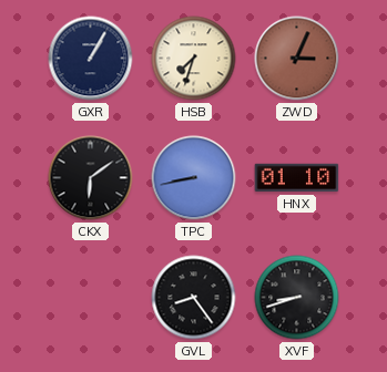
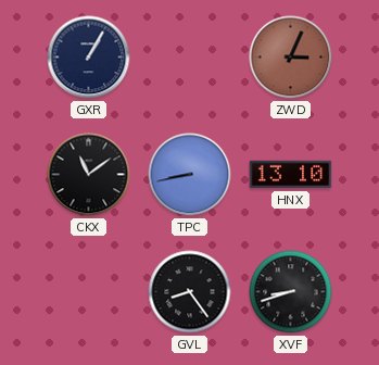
HSB: 7:33 -> none (194, 59)
CKX: 6:09 -> 11:09 (89, 175)
HNX: 01:10 -> 13:10 (291, 175)
